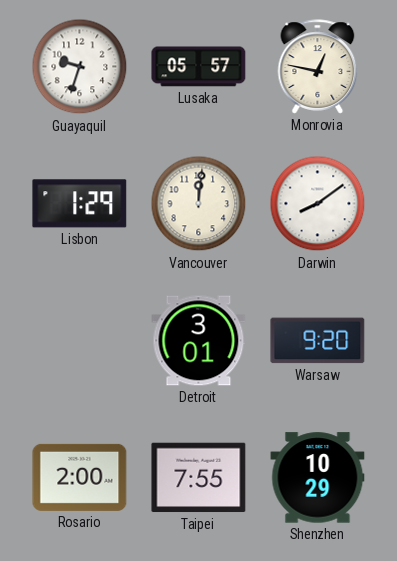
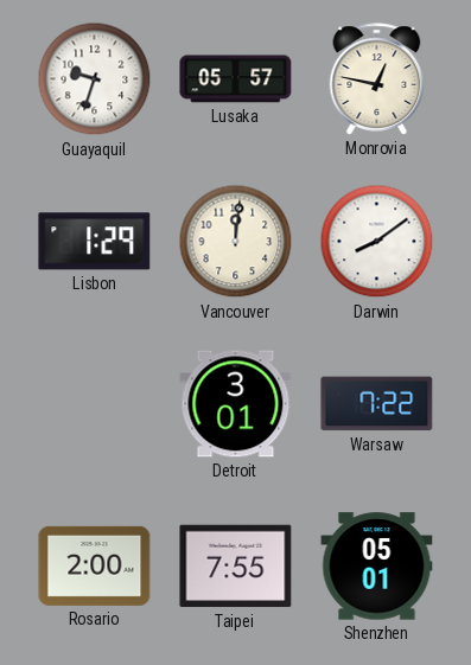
Warsaw: 9:20 -> 7:22 (377, 404)
Shenzhen: 10:29 -> 05:01 (377, 567)
